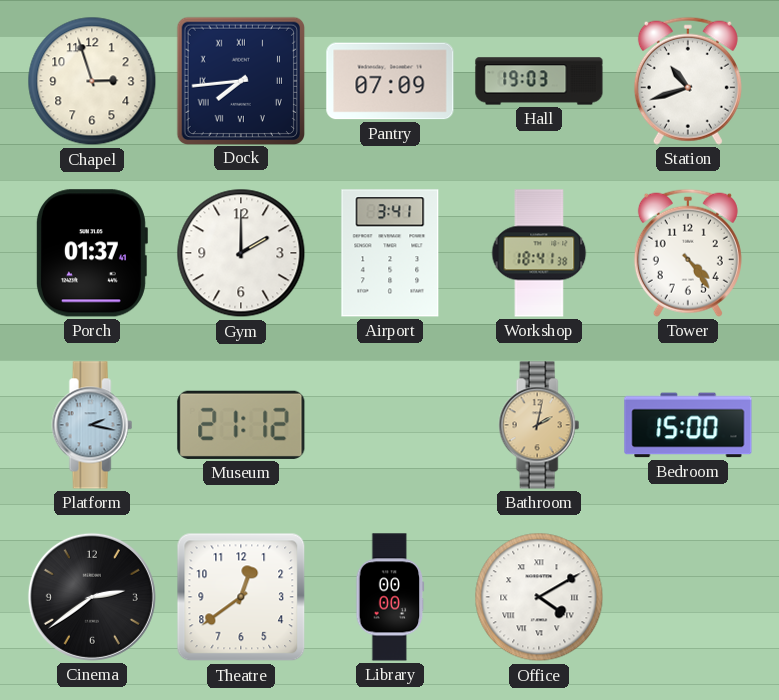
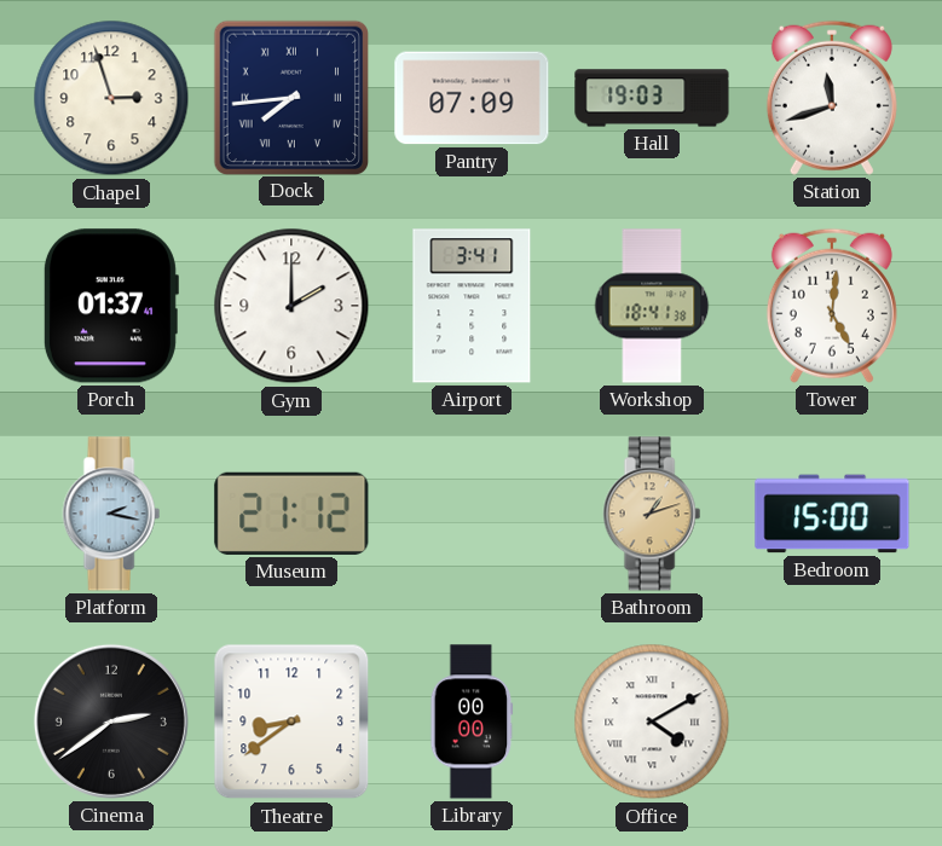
Station: 10:42 -> 11:42 (832, 98)
Tower: 4:24 -> 5:01 (832, 306)
Bathroom: 2:02 -> 1:12 (652, 514)
Theatre: 12:39 -> 8:39 (291, 722)
